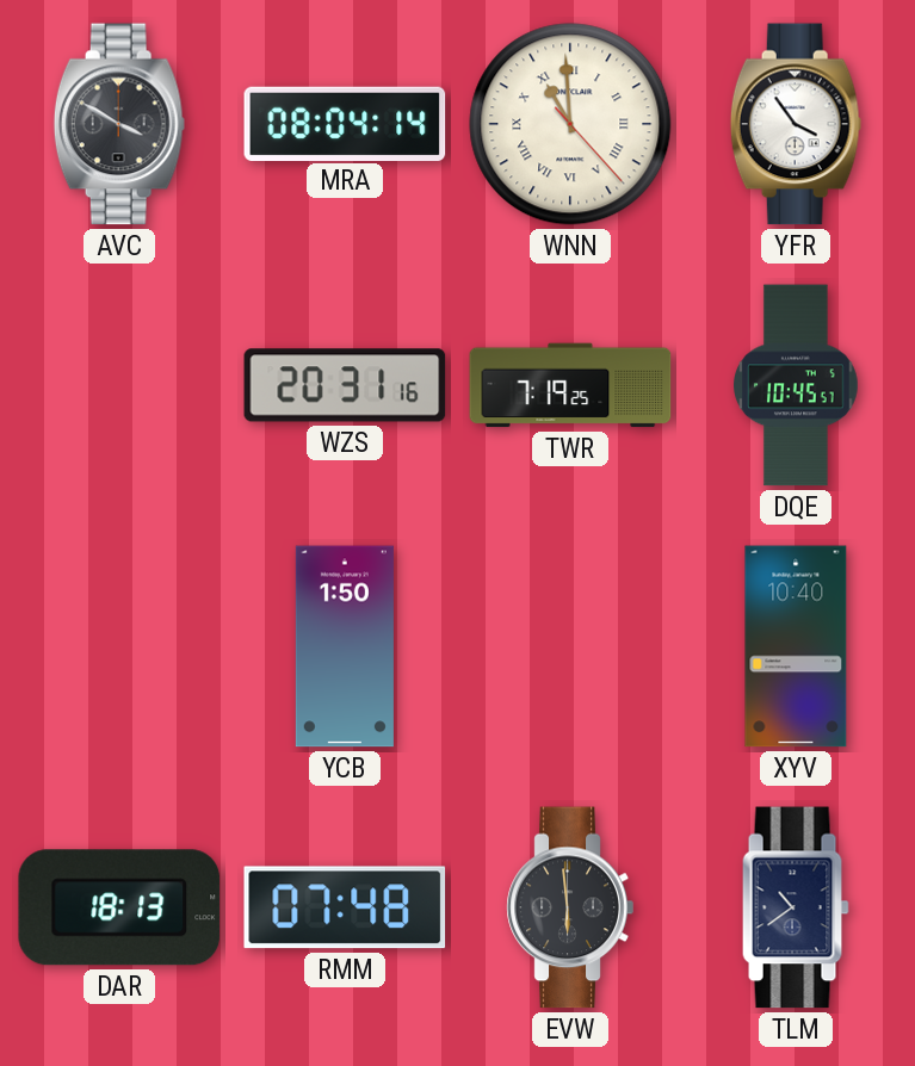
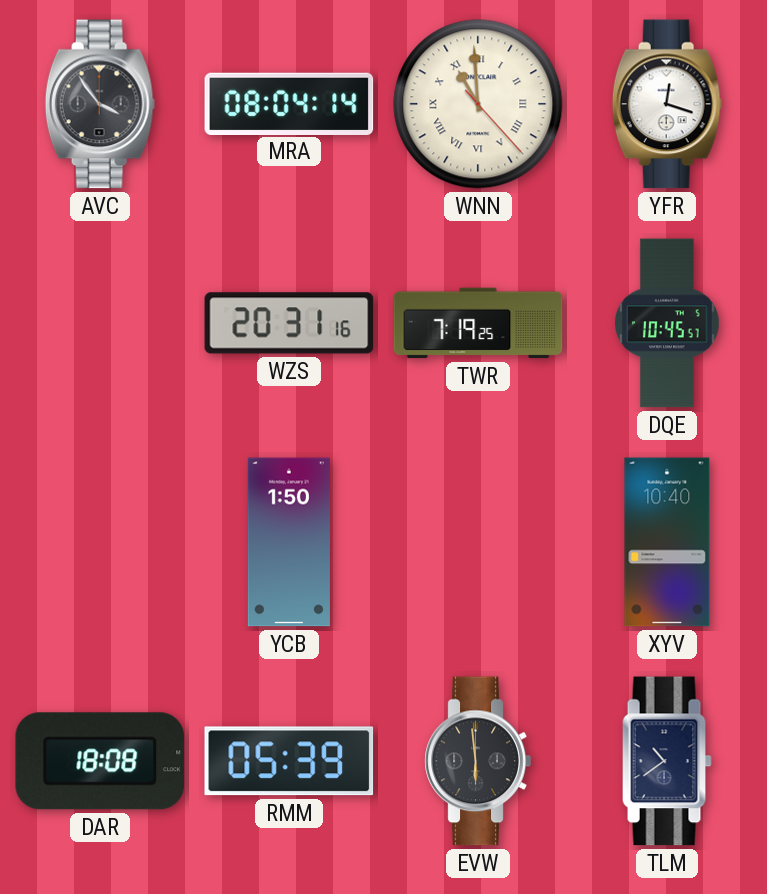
AVC: 3:50 -> 3:54 (100, 104)
YFR: 3:54 -> 12:18 (667, 104)
DAR: 18:13 -> 18:08 (100, 761)
RMM: 07:48 -> 05:39 (289, 761)
